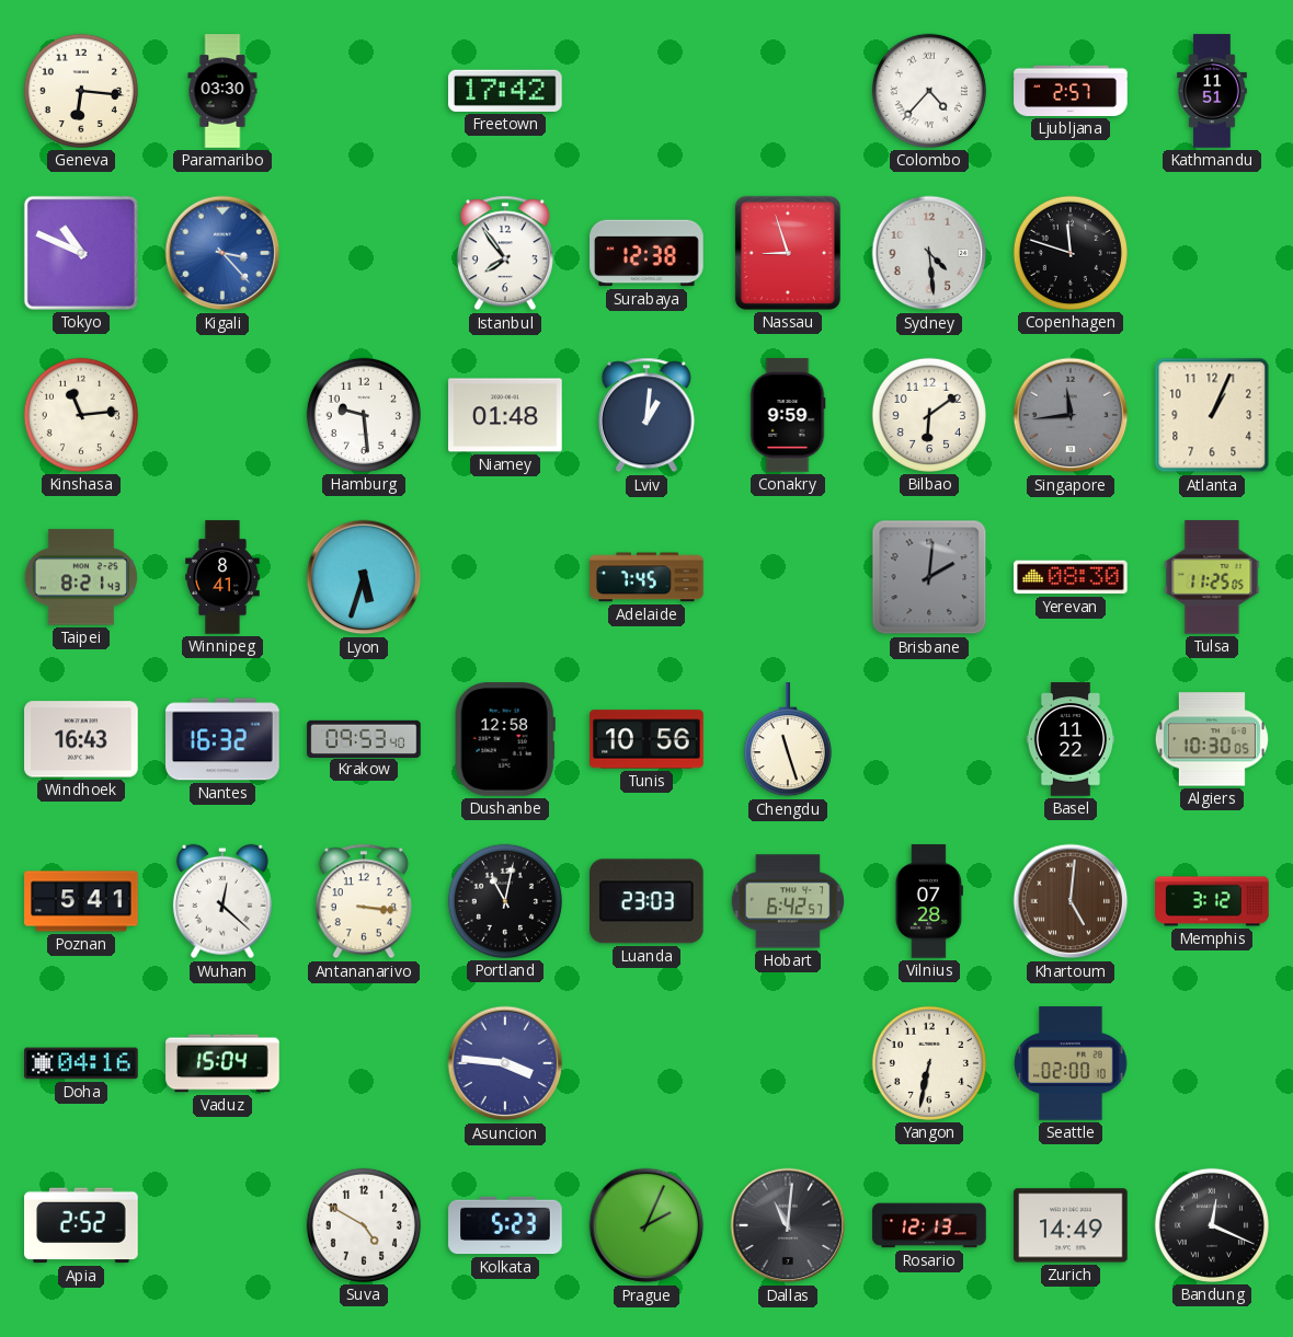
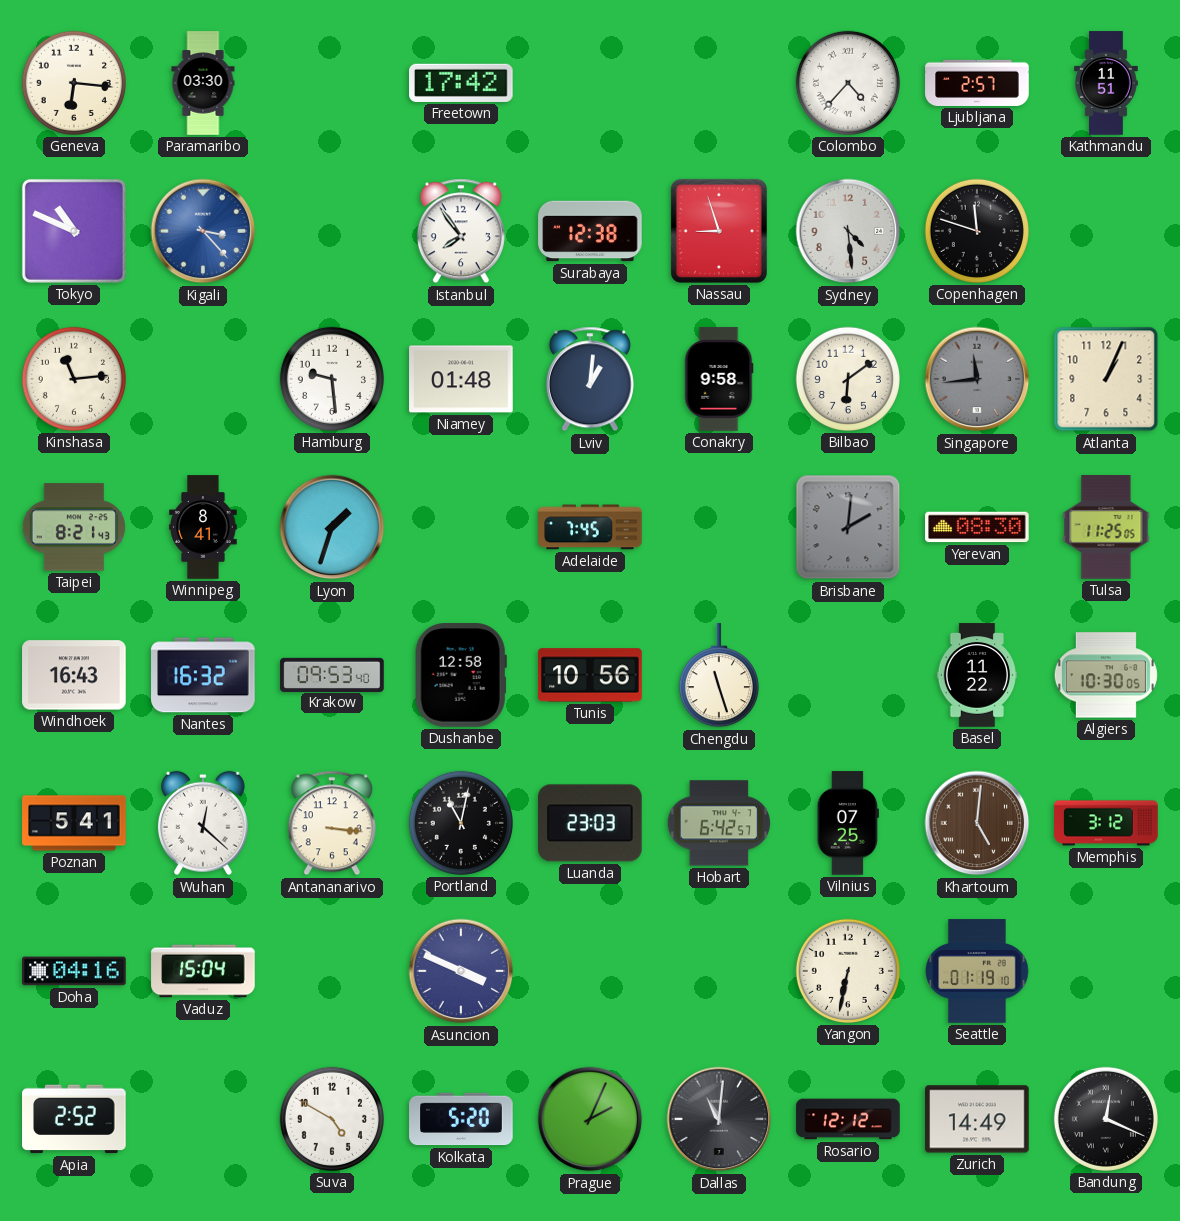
Conakry: 9:59 -> 9:58 (719, 379)
Lyon: 5:33 -> 1:33 (332, 527)
Vilnius: 07:28 -> 07:25 (848, 823)
Asuncion: 3:46 -> 3:49 (461, 971)
Seattle: 02:00 -> 01:19 (977, 971)
Kolkata: 5:23 -> 5:20 (461, 1119)
Rosario: 12:13 -> 12:12 (848, 1119)
